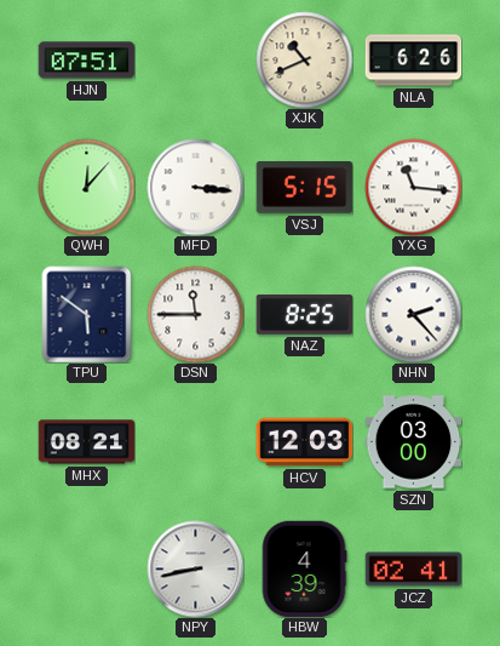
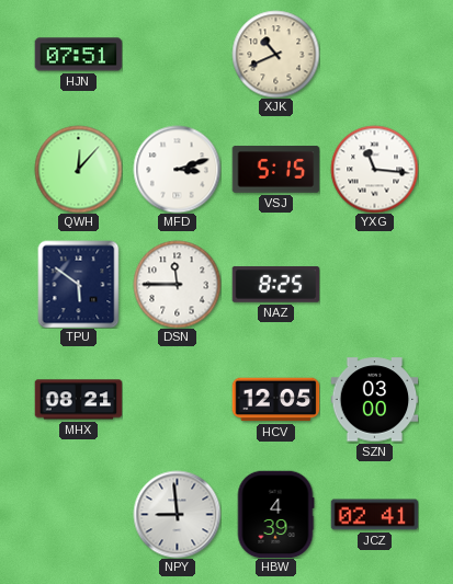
NLA: 6:26 -> none (413, 61)
MFD: 3:16 -> 3:12 (177, 169)
NHN: 2:23 -> none (413, 314)
HCV: 12:03 -> 12:05 (275, 400)
NPY: 8:43 -> 8:59 (177, 514)
